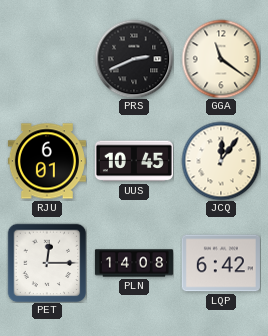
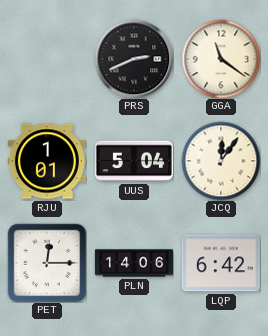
RJU: 6:01 -> 1:01 (47, 161)
UUS: 10:45 -> 5:04 (134, 161)
PLN: 14:08 -> 14:06 (134, 263)
